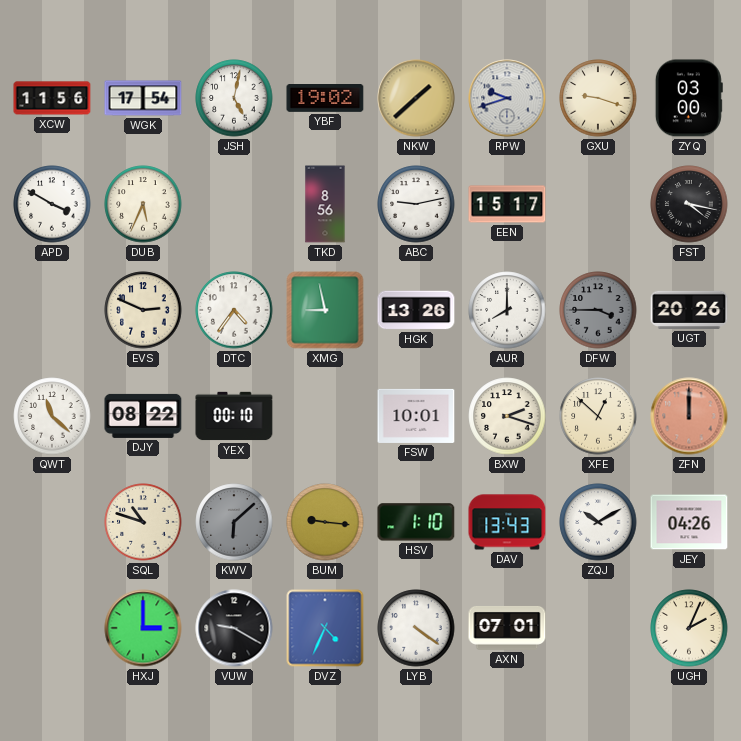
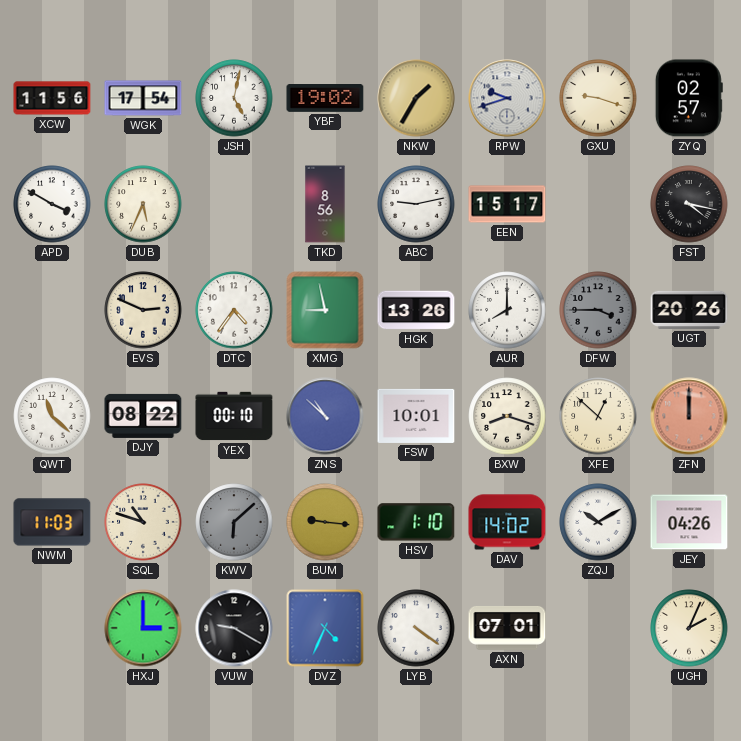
NKW: 1:38 -> 1:35 (416, 98)
ZYQ: 03:00 -> 02:57 (689, 98)
ZNS: none -> 10:52 (325, 416)
BXW: 2:18 -> 8:18 (507, 416)
NWM: none -> 11:03 (52, 522)
DAV: 13:43 -> 14:02 (507, 522)
